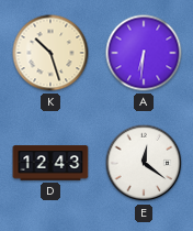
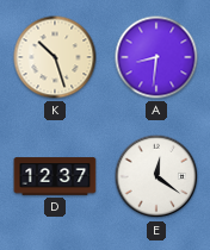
A: 6:31 -> 8:31 (156, 57)
D: 12:43 -> 12:37 (55, 176)
